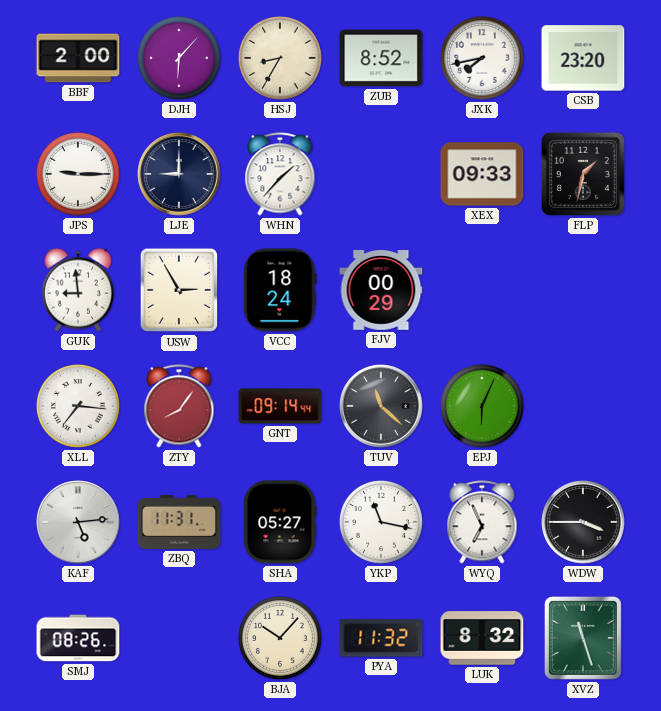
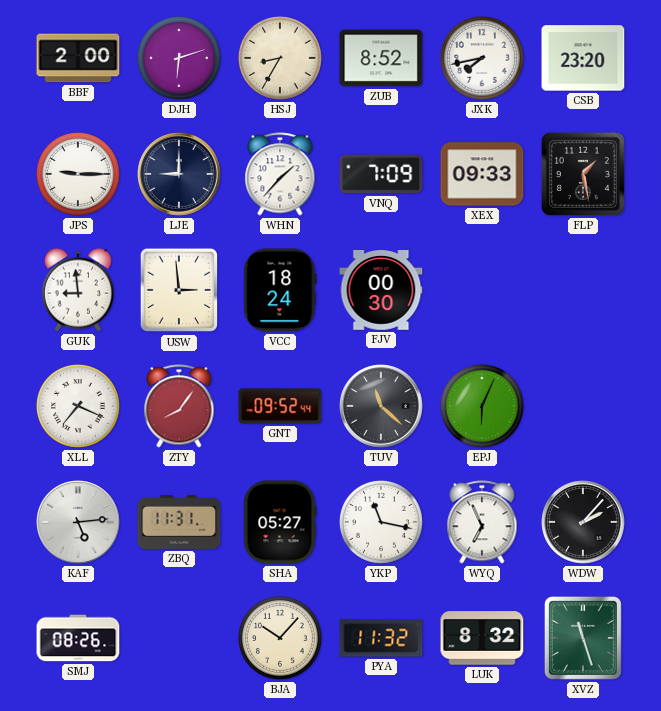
DJH: 6:07 -> 6:12 (179, 58)
VNQ: none -> 7:09 (381, 174)
FLP: 1:32 -> 1:28 (583, 174)
USW: 2:55 -> 2:59 (179, 290)
FJV: 00:29 -> 00:30 (381, 291)
XLL: 7:16 -> 7:19 (78, 406)
GNT: 09:14 -> 09:52 (280, 406)
WDW: 3:45 -> 2:07 (583, 522)
